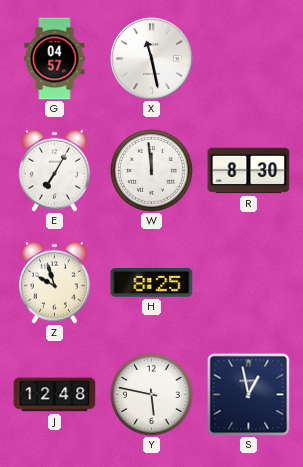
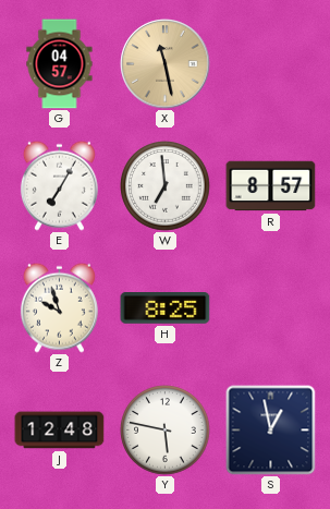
X dial: white -> champagne (166, 64)
W: 11:59 -> 6:59 (166, 186)
R: 8:30 -> 8:57 (271, 186)
